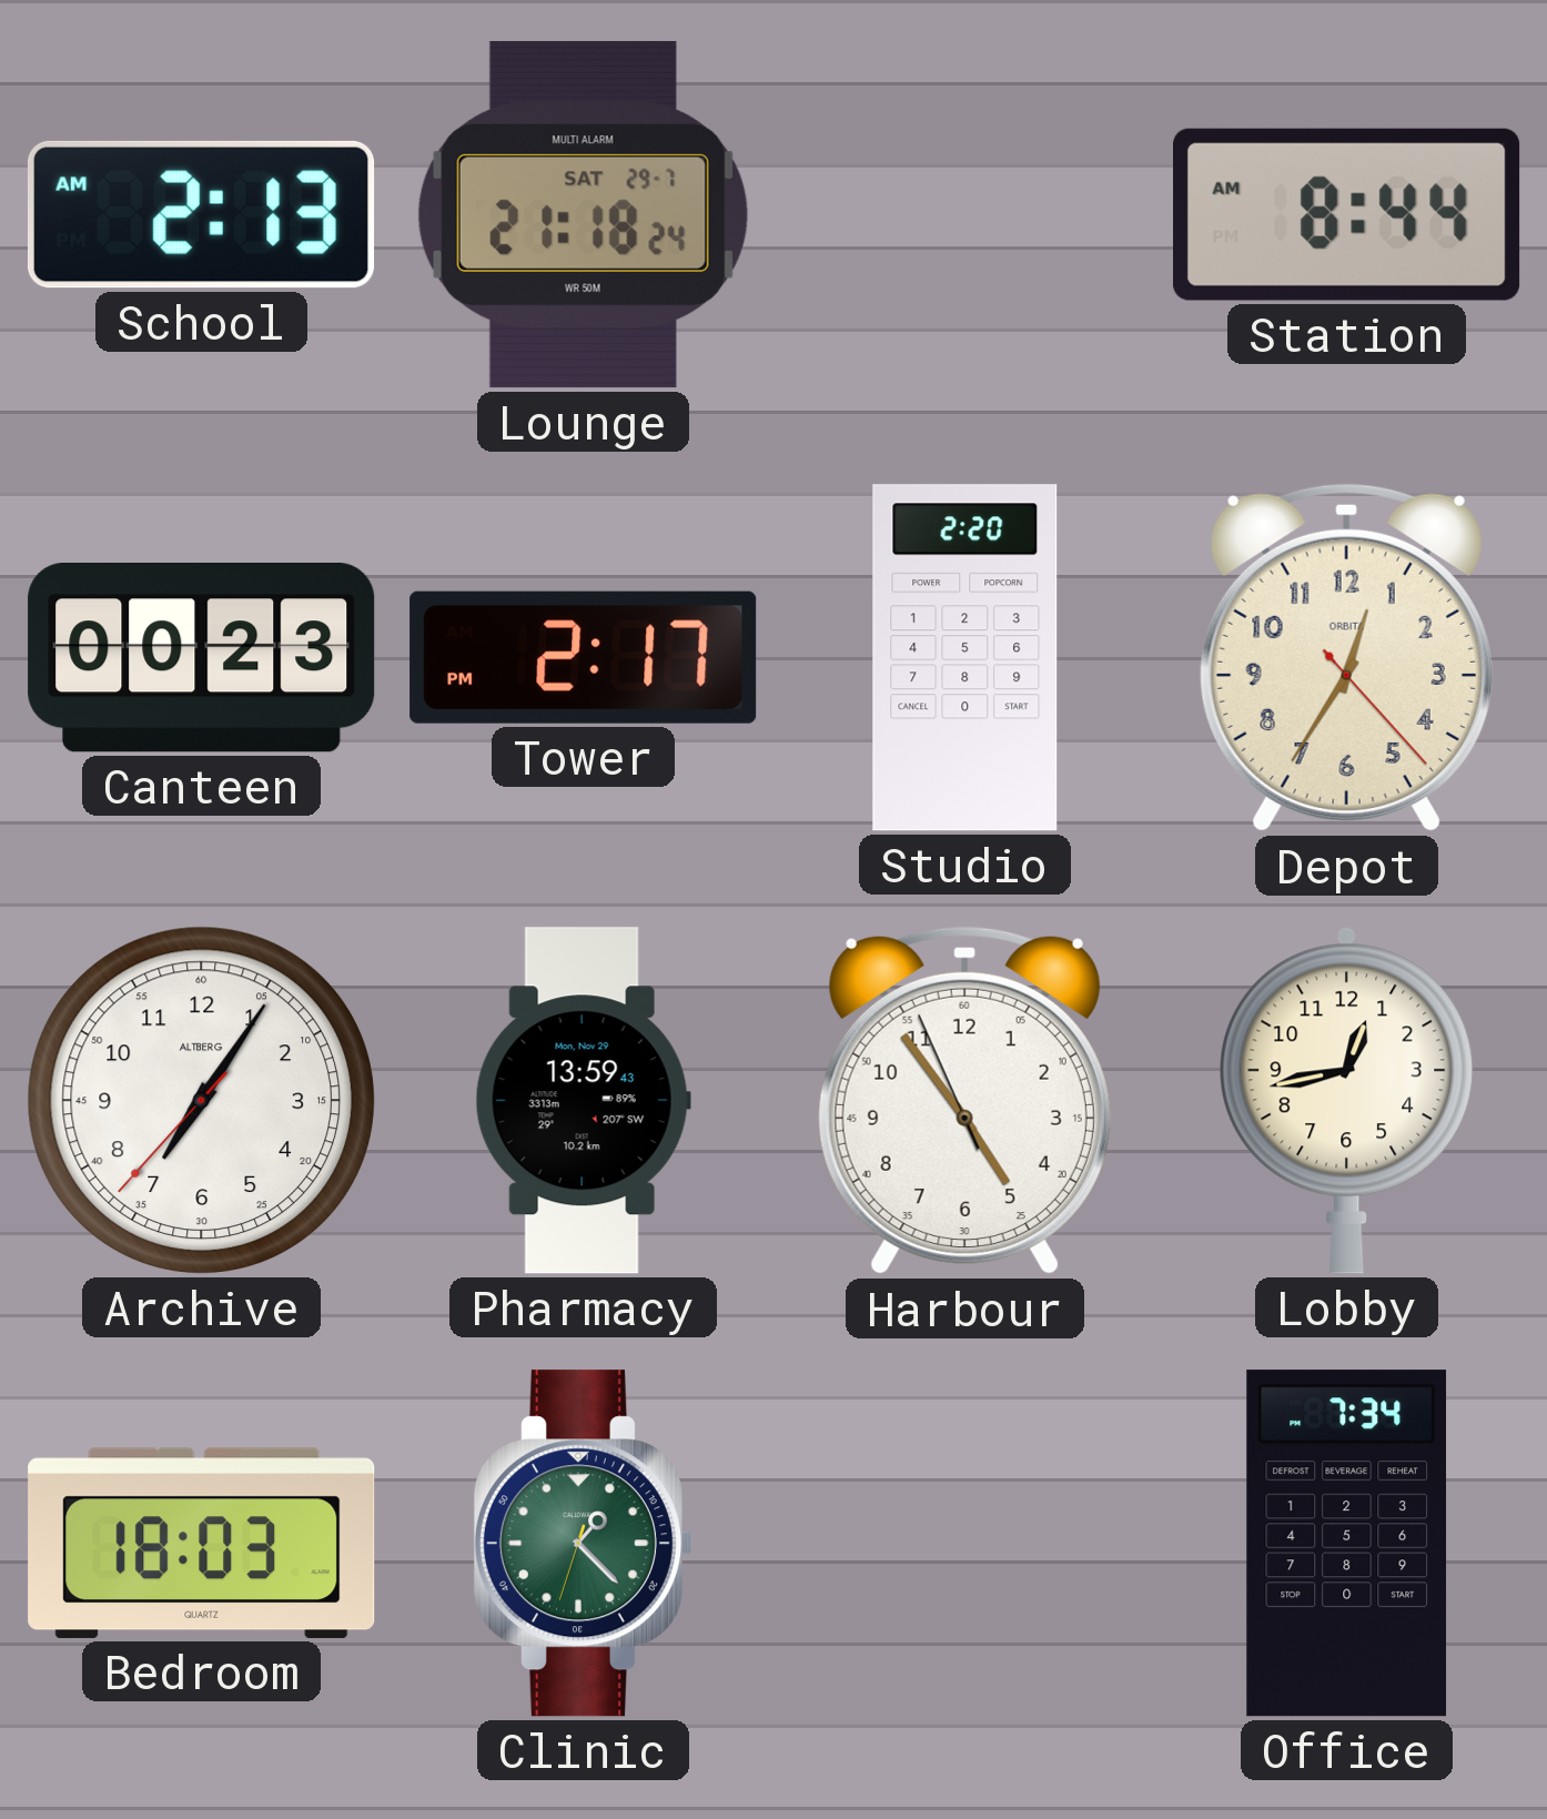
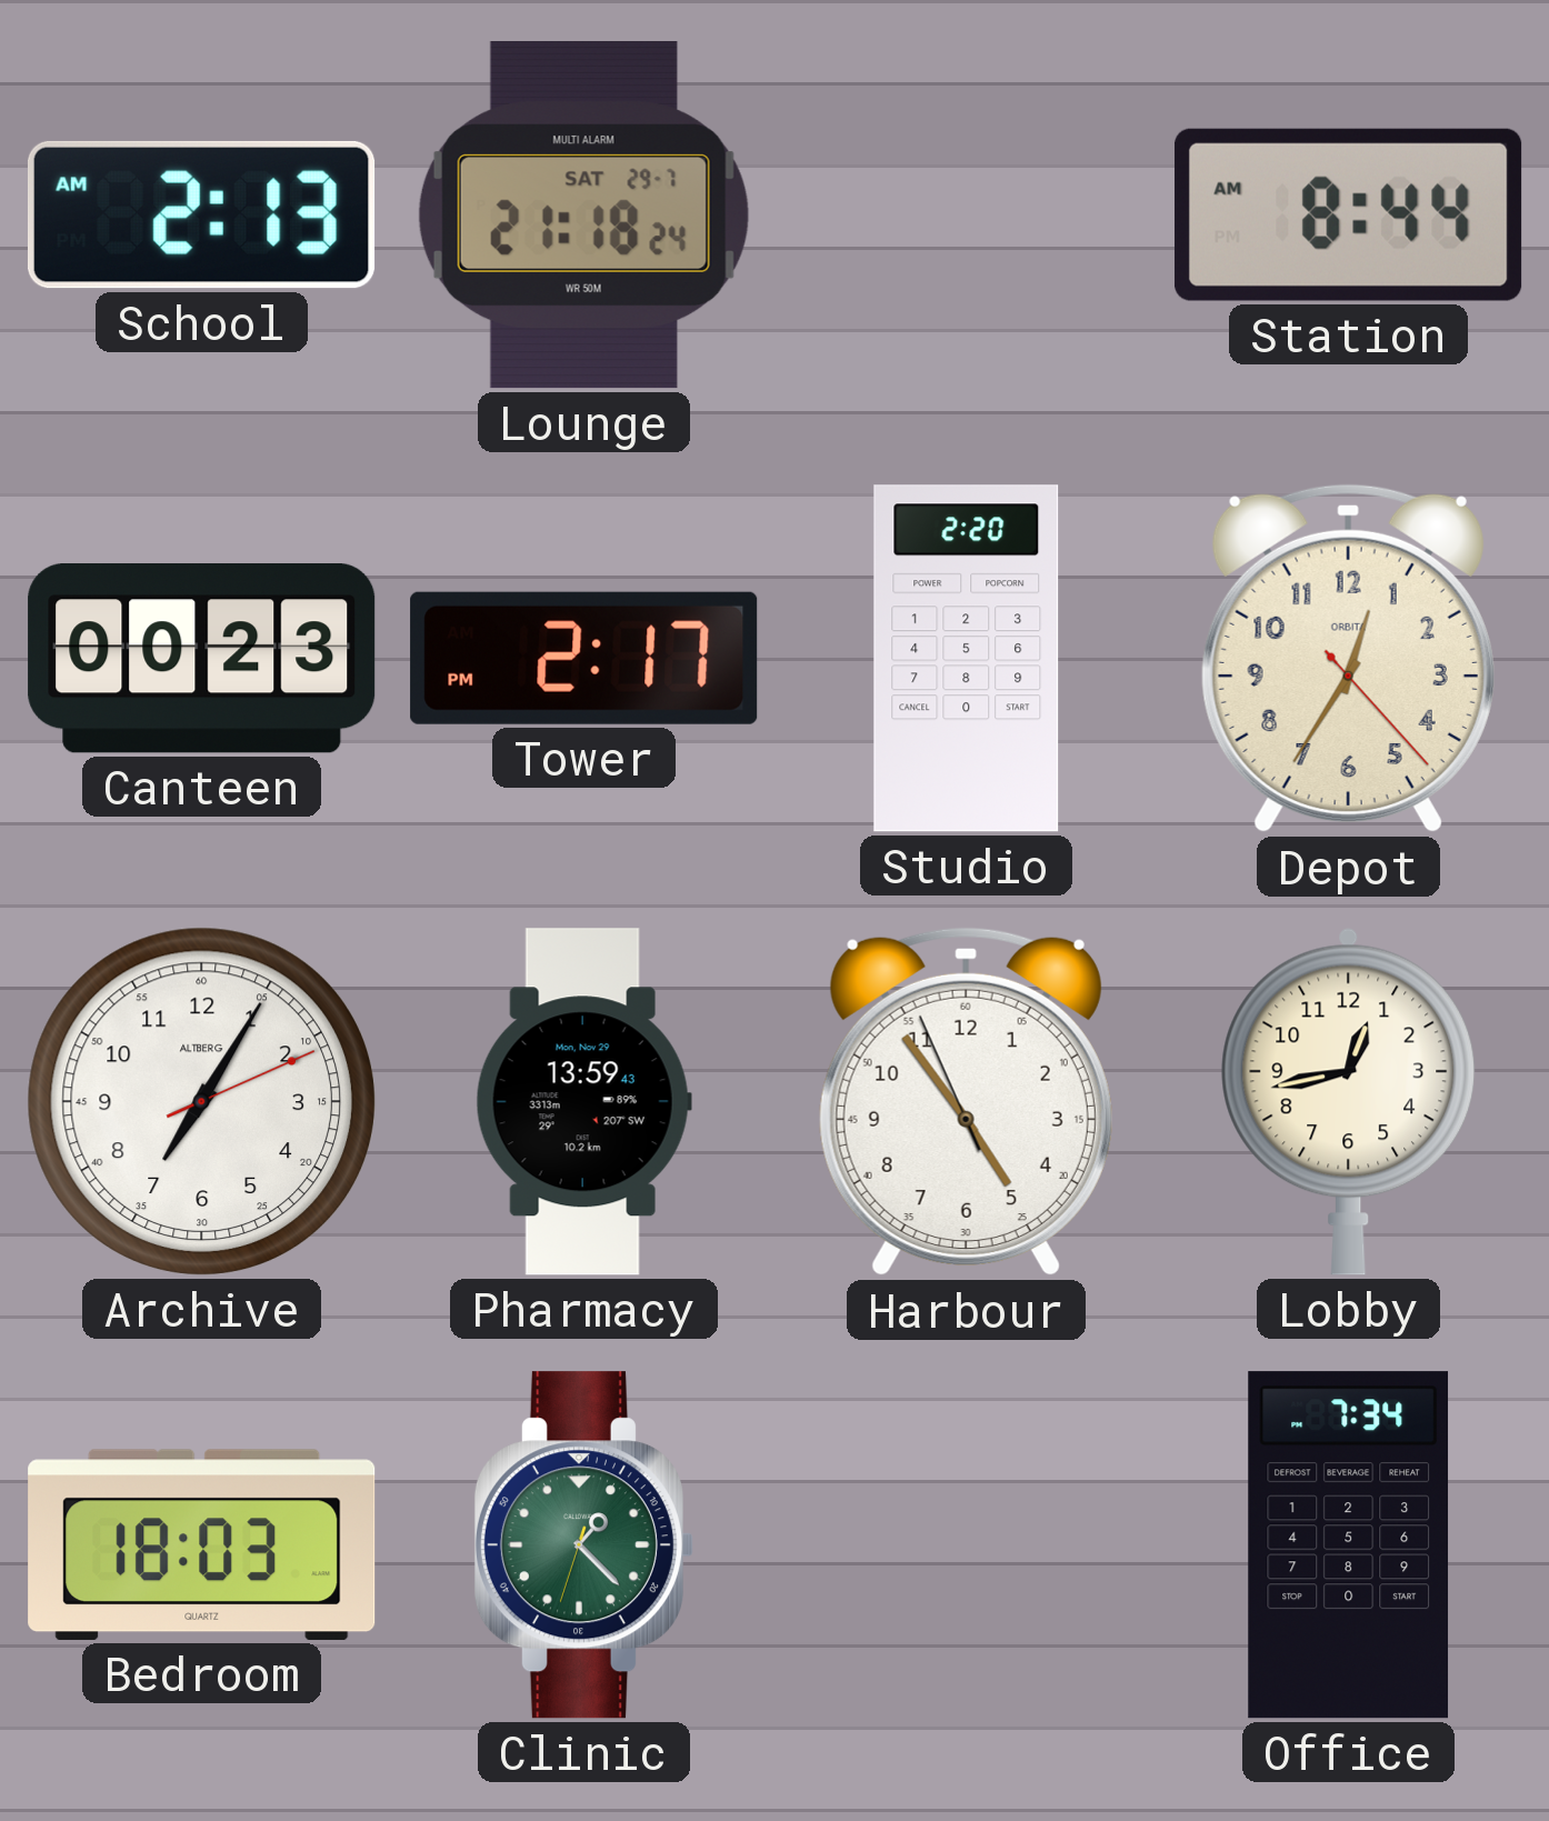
Archive: 7:05:37 -> 7:05:11 (201, 1101)
